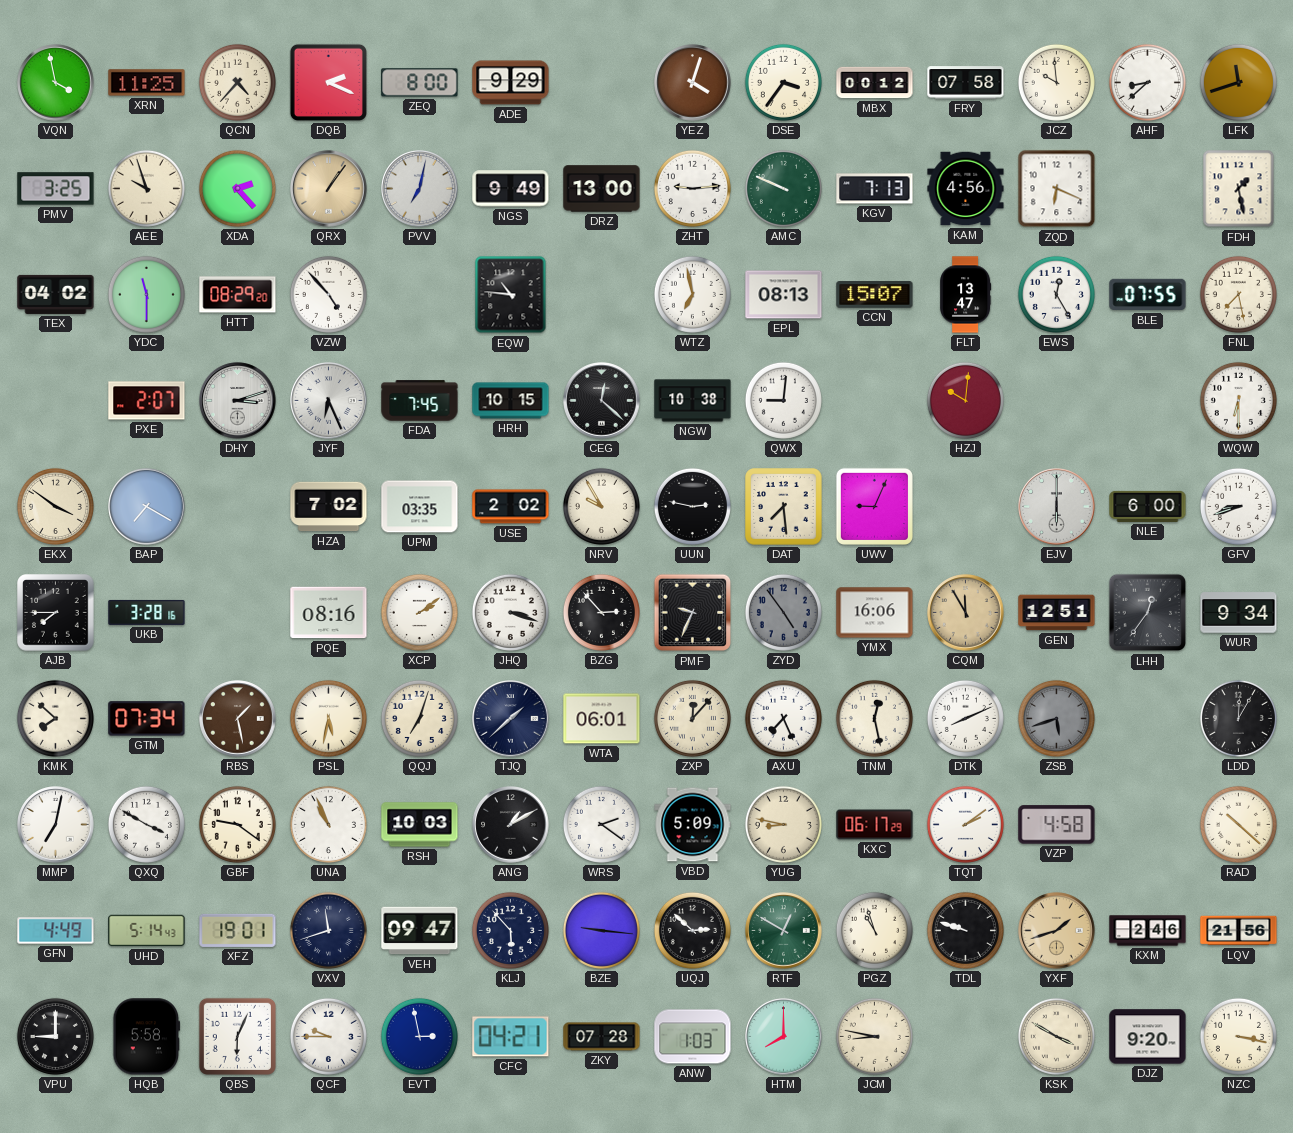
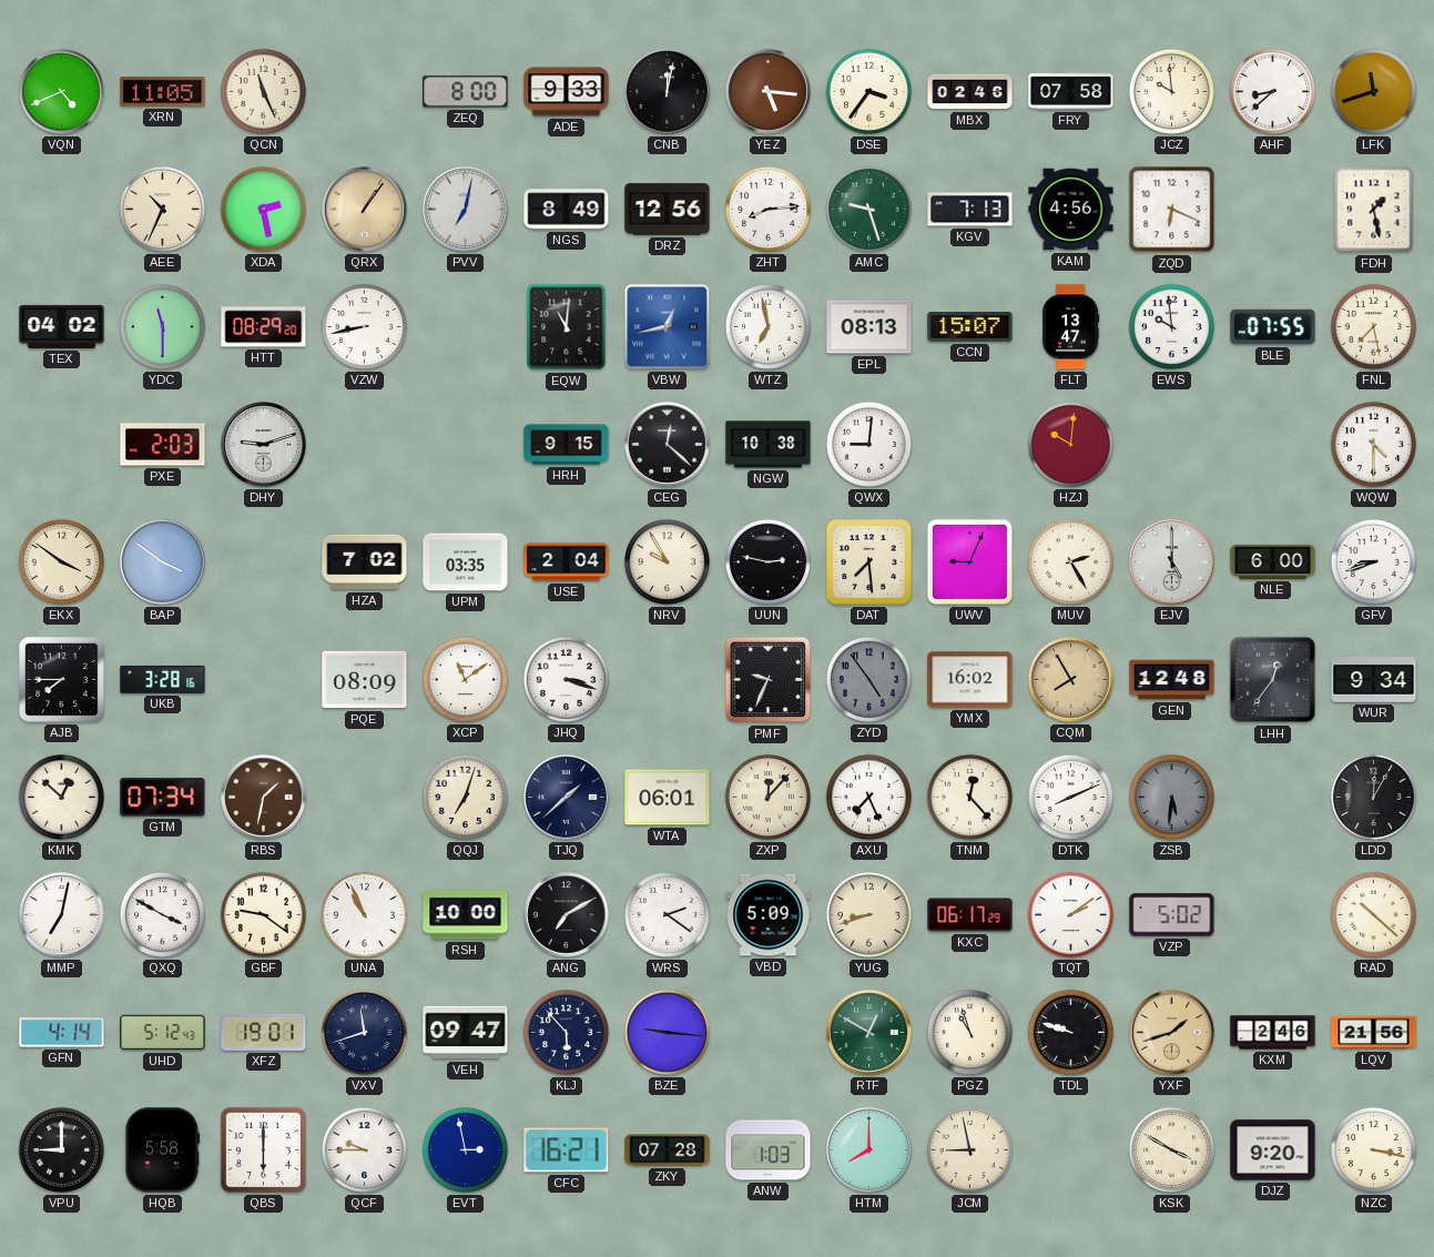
VQN: 3:58 -> 4:41 (62, 92)
XRN: 11:25 -> 11:05 (163, 92)
QCN: 4:37 -> 11:26 (263, 91)
DQB: 2:19 -> none (328, 82)
ADE: 9:29 -> 9:33 (567, 92)
CNB: none -> 12:02 (668, 92)
YEZ: 4:03 -> 5:16 (769, 92)
MBX: 00:12 -> 02:46 (970, 92)
PMV: 3:25 -> none (56, 189)
AEE: 9:57 -> 10:34 (162, 209)
XDA: 2:23 -> 2:28 (263, 209)
NGS: 9:49 -> 8:49 (567, 210)
DRZ: 13:00 -> 12:56 (668, 210)
ZHT: 9:14 -> 8:14 (767, 209)
AMC: 9:49 -> 9:27 (868, 209)
VZW: 4:53 -> 8:43 (364, 326)
EQW: 10:46 -> 11:01 (567, 327)
VBW: none -> 12:43 (668, 327)
EWS: 12:25 -> 9:59 (1171, 326)
PXE: 2:07 -> 2:03 (163, 445)
DHY: 3:12 -> 9:12 (264, 445)
JYF: 6:26 -> none (329, 401)
FDA: 7:45 -> none (420, 401)
HRH: 10:15 -> 9:15 (567, 445)
WQW: 6:30 -> 4:30 (1373, 444)
BAP: 7:20 -> 3:51 (163, 562)
USE: 2:02 -> 2:04 (567, 562)
MUV: none -> 2:25 (1070, 561)
EJV: 6:00 -> 5:00 (1172, 562)
PQE: 08:16 -> 08:09 (365, 680)
XCP: 2:09 -> 11:09 (465, 679)
BZG: 2:53 -> none (601, 612)
YMX: 16:06 -> 16:02 (970, 680)
CQM: 11:55 -> 7:55 (1071, 680)
GEN: 12:51 -> 12:48 (1172, 680)
KMK: 7:52 -> 12:52 (61, 797)
RBS: 1:28 -> 1:32 (264, 798)
PSL: 5:32 -> none (328, 718)
TNM: 12:28 -> 12:23 (969, 797)
ZSB: 5:42 -> 5:31 (1171, 797)
RSH: 10:03 -> 10:00 (466, 915)
ANG: 1:10 -> 7:10 (567, 915)
YUG: 8:47 -> 8:42 (868, 914)
VZP: 4:58 -> 5:02 (1172, 915)
GFN: 4:49 -> 4:14 (62, 1033)
UHD: 5:14 -> 5:12 (163, 1033)
UQJ: 2:52 -> none (692, 930)
QBS: 6:04 -> 6:00 (263, 1149)
CFC: 04:21 -> 16:21 (567, 1150)
JCM: 8:47 -> 8:58 (969, 1149)
